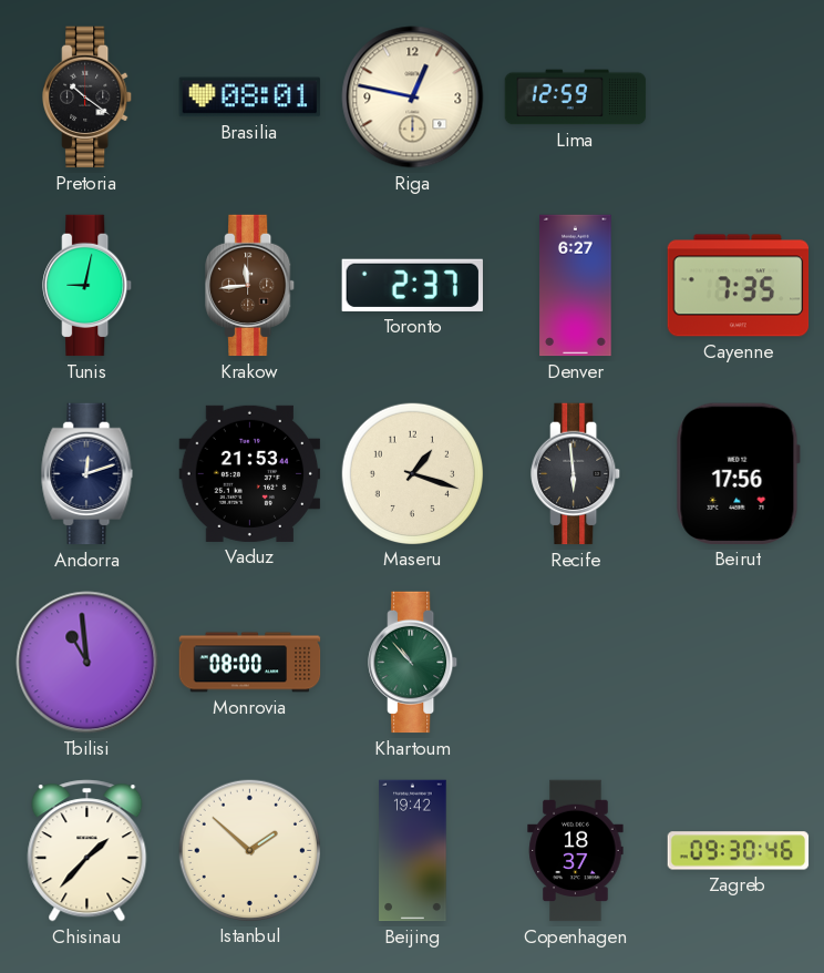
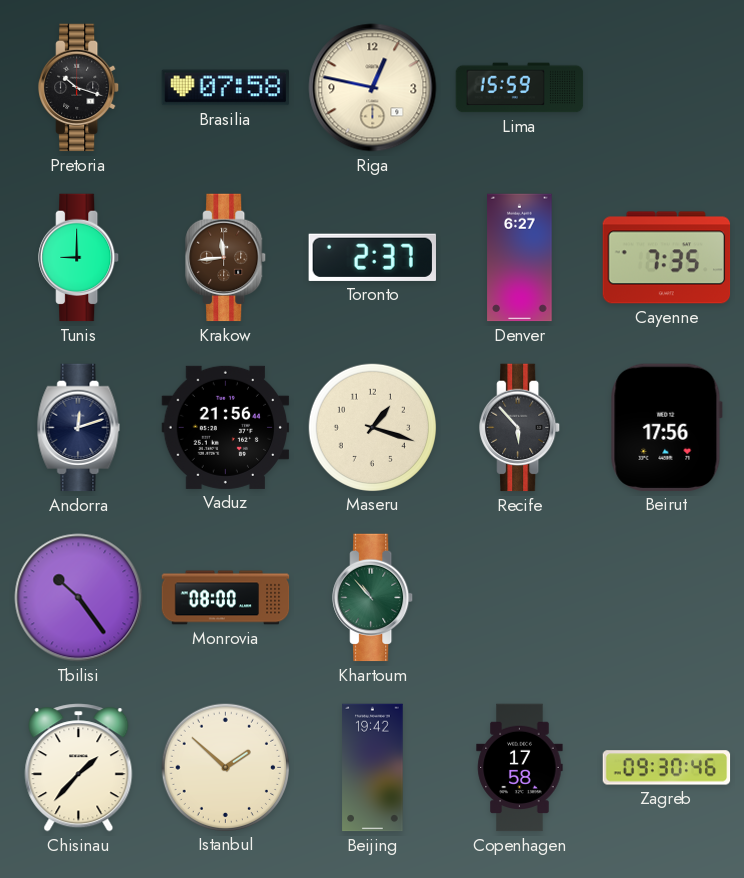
Pretoria: 10:21 -> 10:18 (79, 88)
Brasilia: 08:01 -> 07:58 (226, 88)
Lima: 12:59 -> 15:59 (520, 88)
Tunis: 9:02 -> 9:00 (79, 258)
Vaduz: 21:53 -> 21:56 (226, 427)
Recife: 5:59 -> 5:53 (520, 428)
Tbilisi: 10:59 -> 10:24 (79, 598)
Copenhagen: 18:37 -> 17:58 (520, 768)
